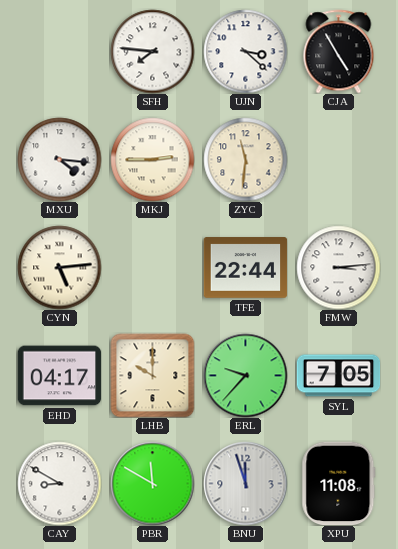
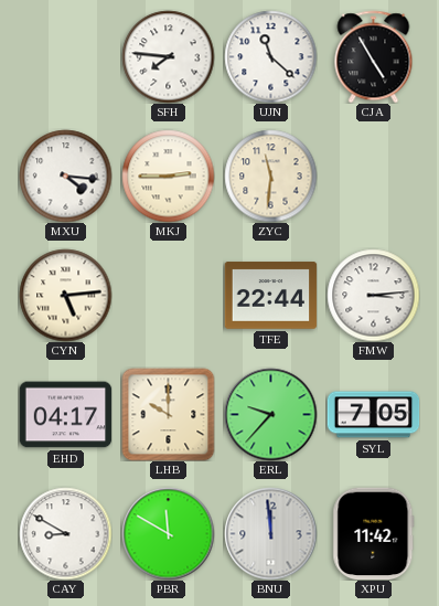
UJN: 3:22 -> 11:22 (270, 56)
BNU: 11:57 -> 11:59 (270, 533)
XPU: 11:08 -> 11:42 (374, 533)
